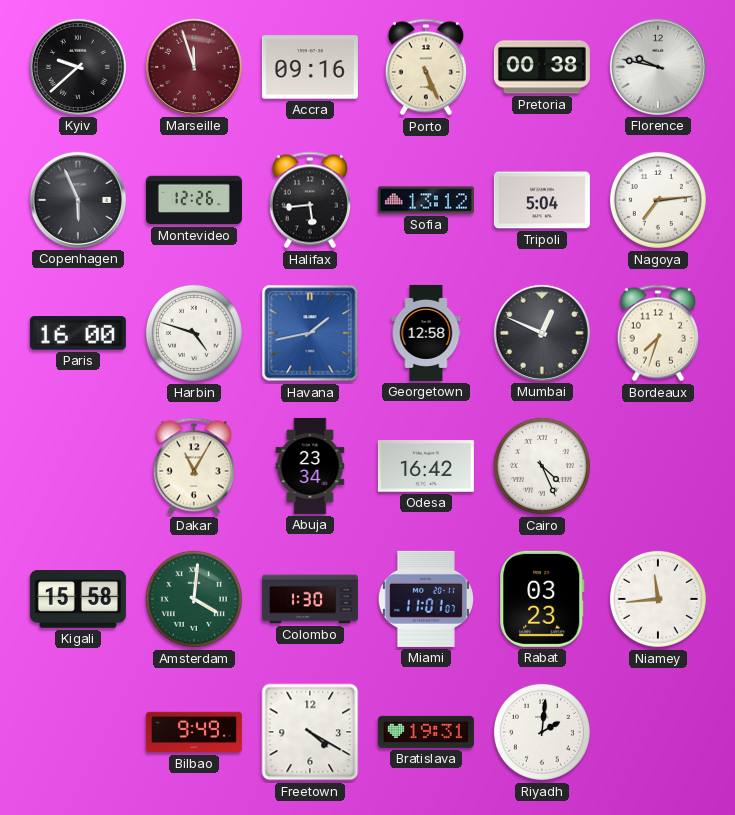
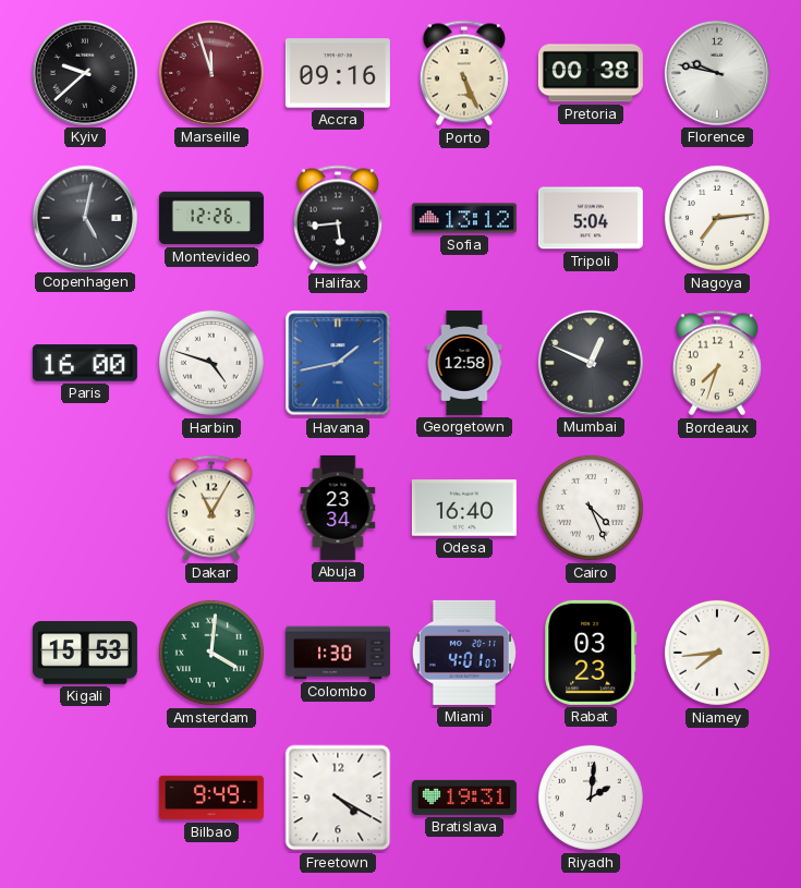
Copenhagen: 5:56 -> 5:02 (85, 218)
Odesa: 16:42 -> 16:40 (464, 508)
Kigali: 15:58 -> 15:53 (85, 653)
Miami: 11:01 -> 4:01 (464, 653)
Niamey: 11:44 -> 7:44 (717, 653)
